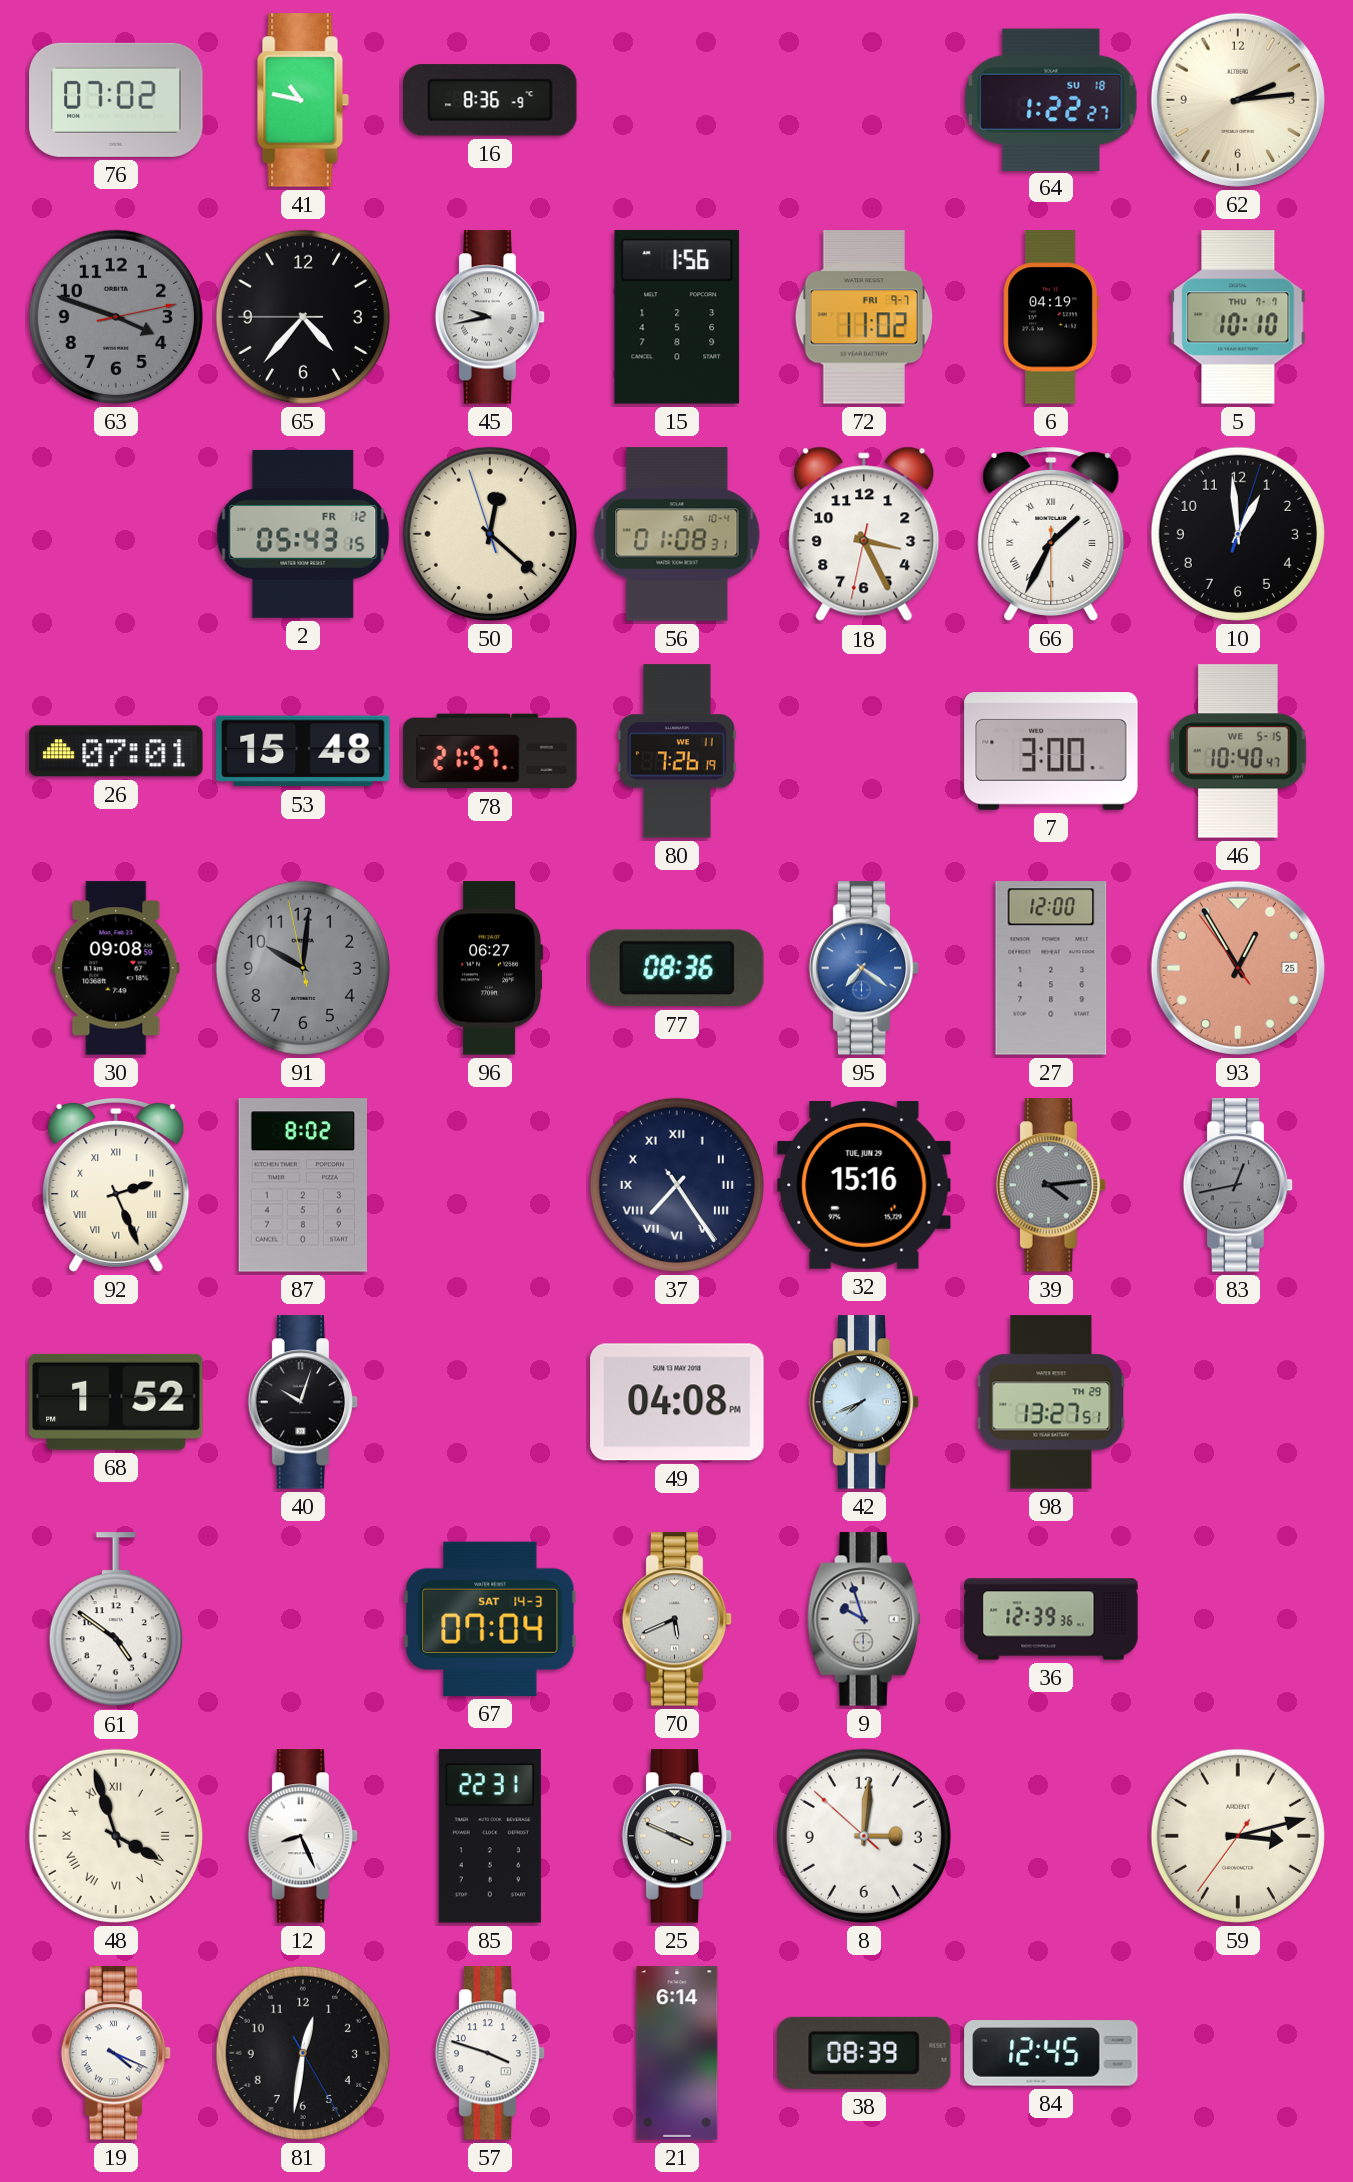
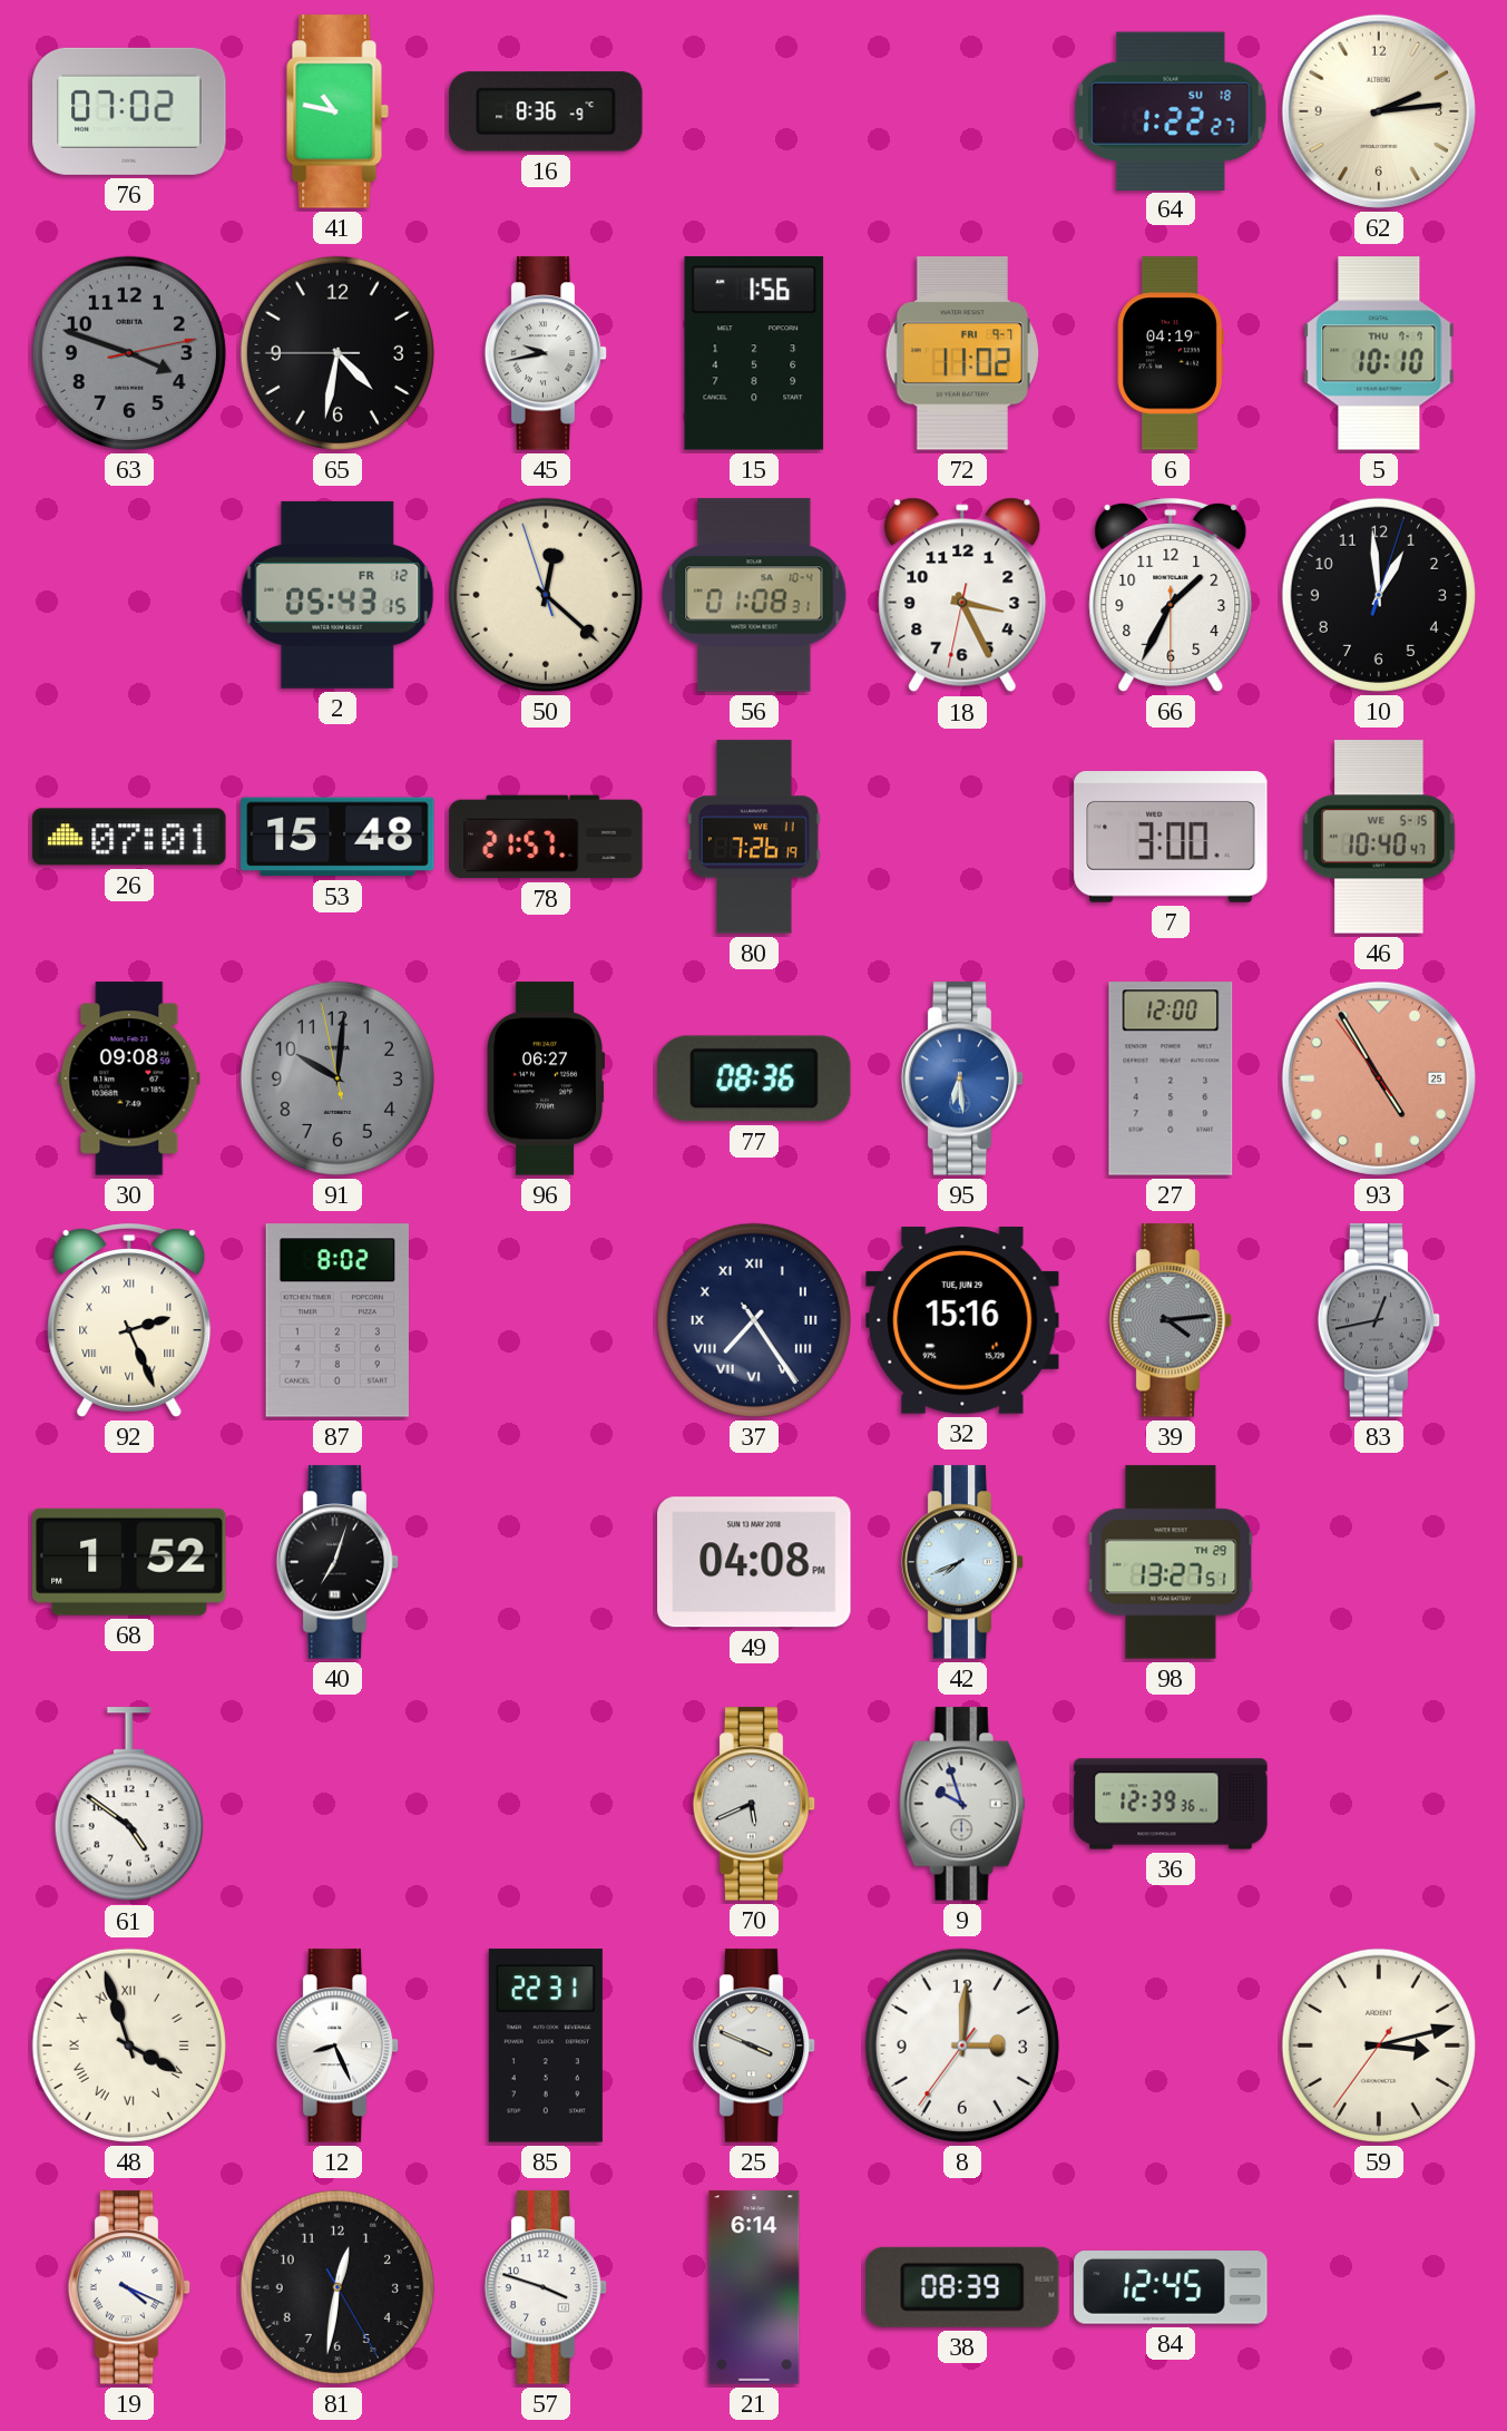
65: 4:36 -> 4:31 (337, 353)
66 numerals: Roman -> Arabic (1171, 596)
95: 7:21 -> 6:29 (962, 1078)
93: 12:54 -> 4:54 (1379, 1078)
40: 10:03 -> 7:03 (337, 1562)
67: 07:04 -> none (490, 1619)
8: 3:00:52 -> 3:00:36 (962, 2046)
